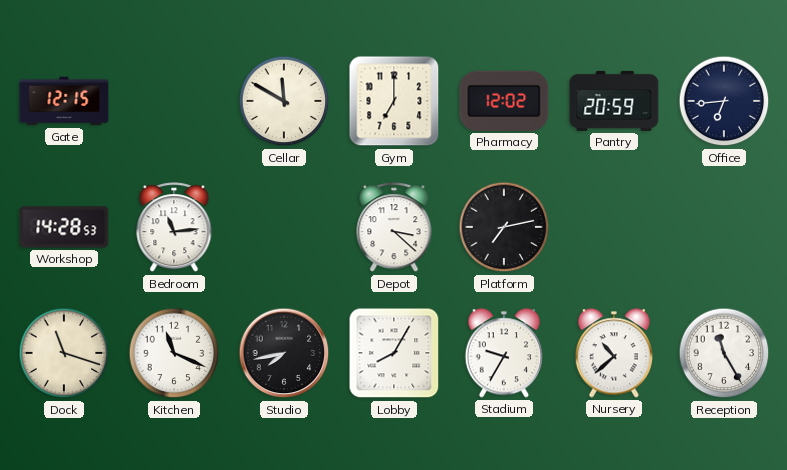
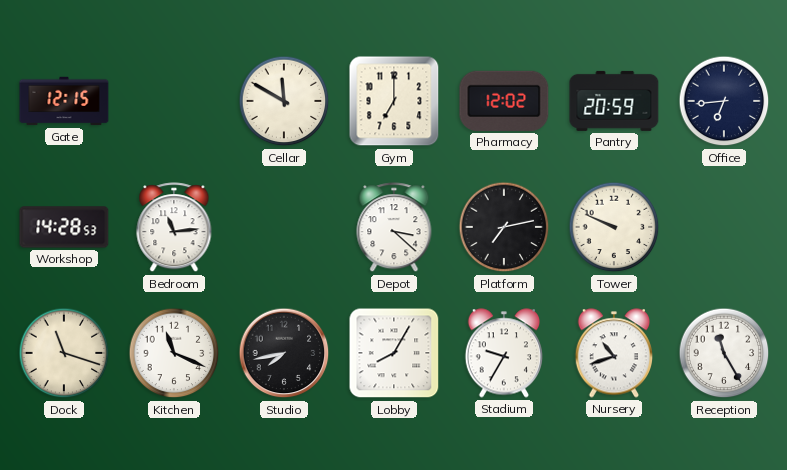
Tower: none -> 9:49 (614, 227)
Nursery: 10:38 -> 10:42 (613, 353)
